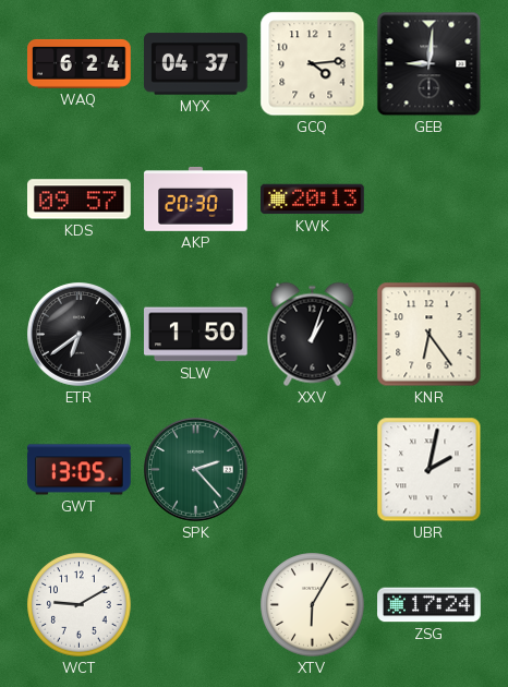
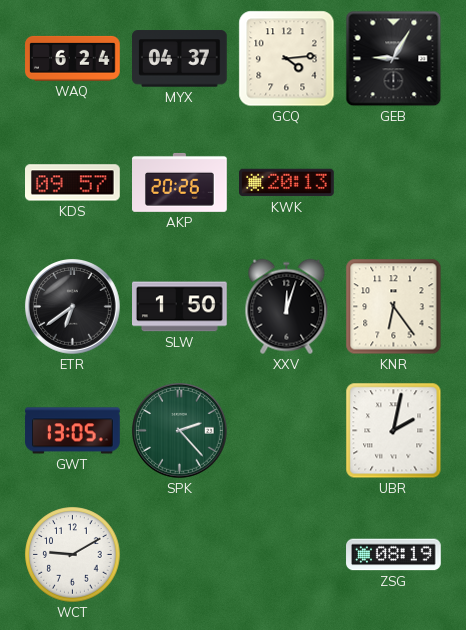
GEB: 9:01 -> 9:05 (394, 59)
AKP: 20:30 -> 20:26 (180, 182)
XXV: 1:03 -> 12:03 (287, 307)
XTV: 6:05 -> none (313, 605)
ZSG: 17:24 -> 08:19 (394, 555)
